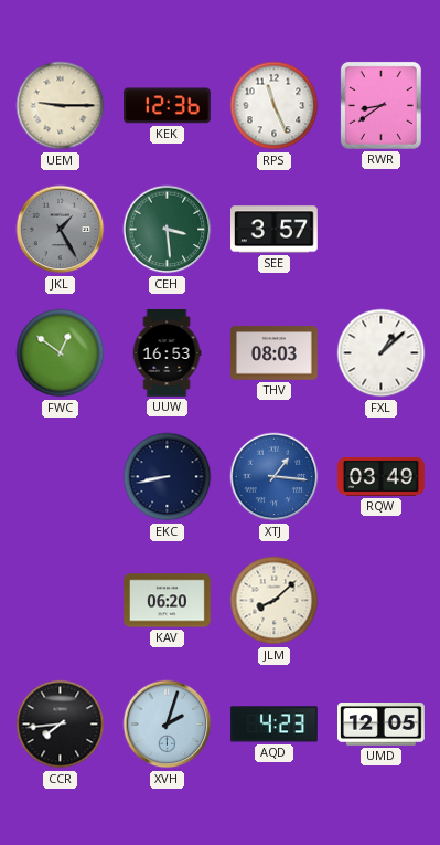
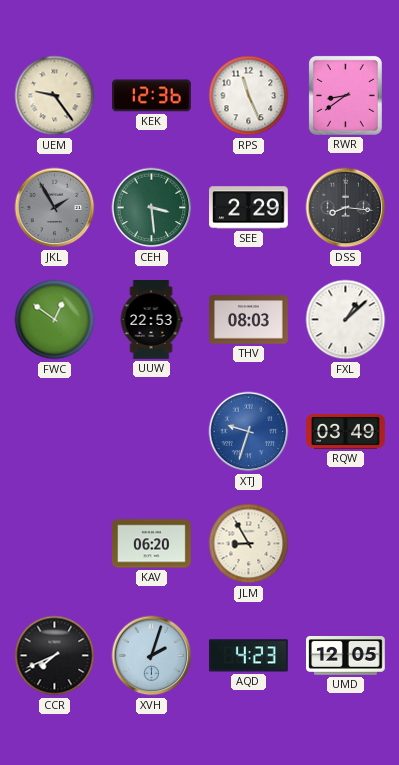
UEM: 9:15 -> 9:24 (55, 96)
JKL: 1:25 -> 1:55 (55, 208)
SEE: 3:57 -> 2:29 (249, 208)
DSS: none -> 8:16 (346, 208)
UUW: 16:53 -> 22:53 (151, 320)
EKC: 8:43 -> none (168, 477)
XTJ: 1:16 -> 9:33 (249, 432)
JLM: 8:08 -> 8:55 (249, 544)
CCR: 7:44 -> 7:41 (55, 656)
